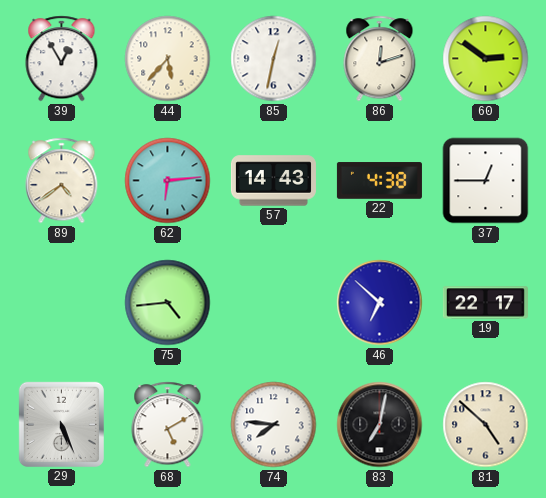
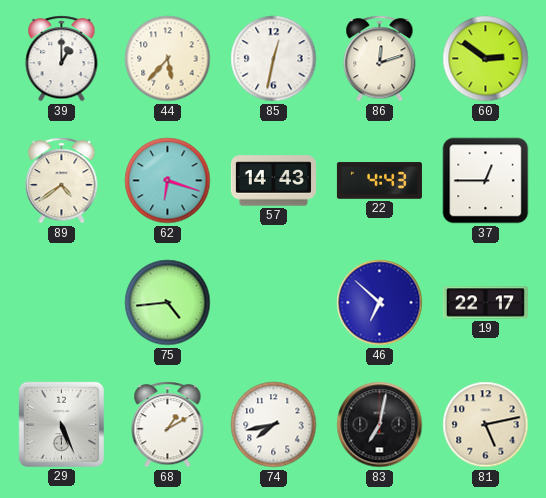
39: 12:55 -> 1:00 (62, 59)
62: 6:14 -> 6:18 (168, 181)
22: 4:38 -> 4:43 (379, 181)
68: 5:10 -> 1:10 (168, 425)
74: 7:46 -> 7:43 (274, 425)
81: 4:52 -> 5:13 (486, 425)
